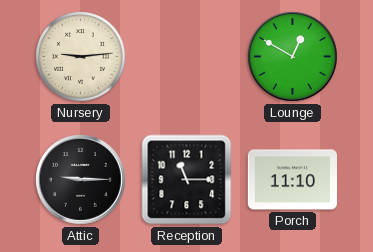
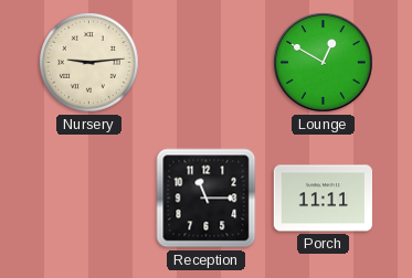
Attic: 9:15 -> none (81, 180)
Porch: 11:10 -> 11:11 (323, 199)
